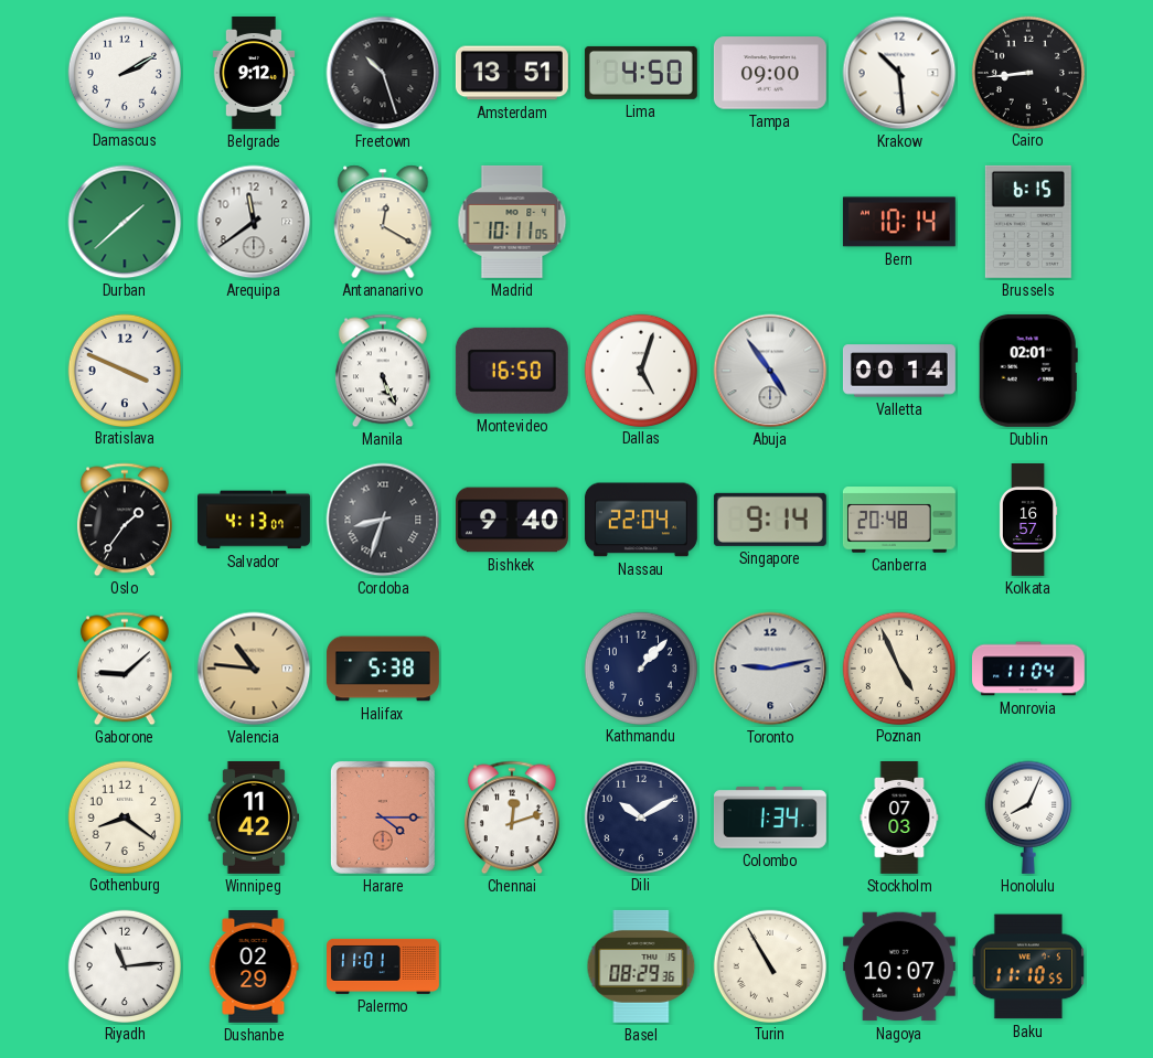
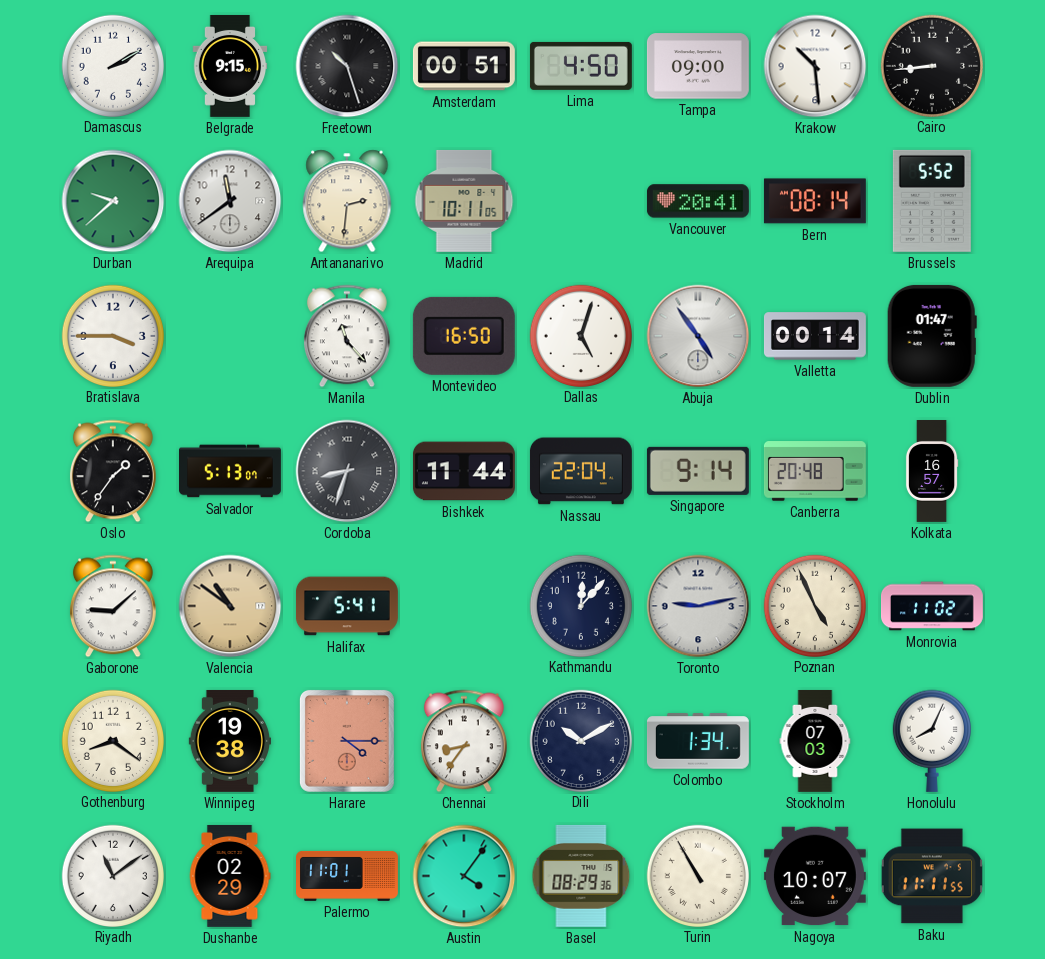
Belgrade: 9:12 -> 9:15 (230, 66)
Amsterdam: 13:51 -> 00:51 (464, 66)
Durban: 1:38 -> 9:38 (113, 201)
Antananarivo: 12:20 -> 2:31 (347, 201)
Vancouver: none -> 20:41 (698, 201)
Bern: 10:14 -> 08:14 (815, 201)
Brussels: 6:15 -> 5:52 (932, 201)
Bratislava: 3:49 -> 3:45 (112, 335)
Manila: 5:26 -> 11:23 (347, 336)
Dublin: 02:01 -> 01:47 (932, 336)
Salvador: 4:13 -> 5:13 (231, 471)
Bishkek: 9:40 -> 11:44 (464, 471)
Valencia: 10:46 -> 10:51 (230, 606)
Halifax: 5:38 -> 5:41 (347, 606)
Kathmandu: 1:07 -> 12:07 (580, 605)
Monrovia: 11:04 -> 11:02 (932, 606)
Winnipeg: 11:42 -> 19:38 (229, 741)
Chennai: 12:12 -> 8:36 (464, 741)
Riyadh: 11:14 -> 11:09 (112, 875)
Austin: none -> 4:06 (464, 876)
Baku: 11:10 -> 11:11 (932, 876)
